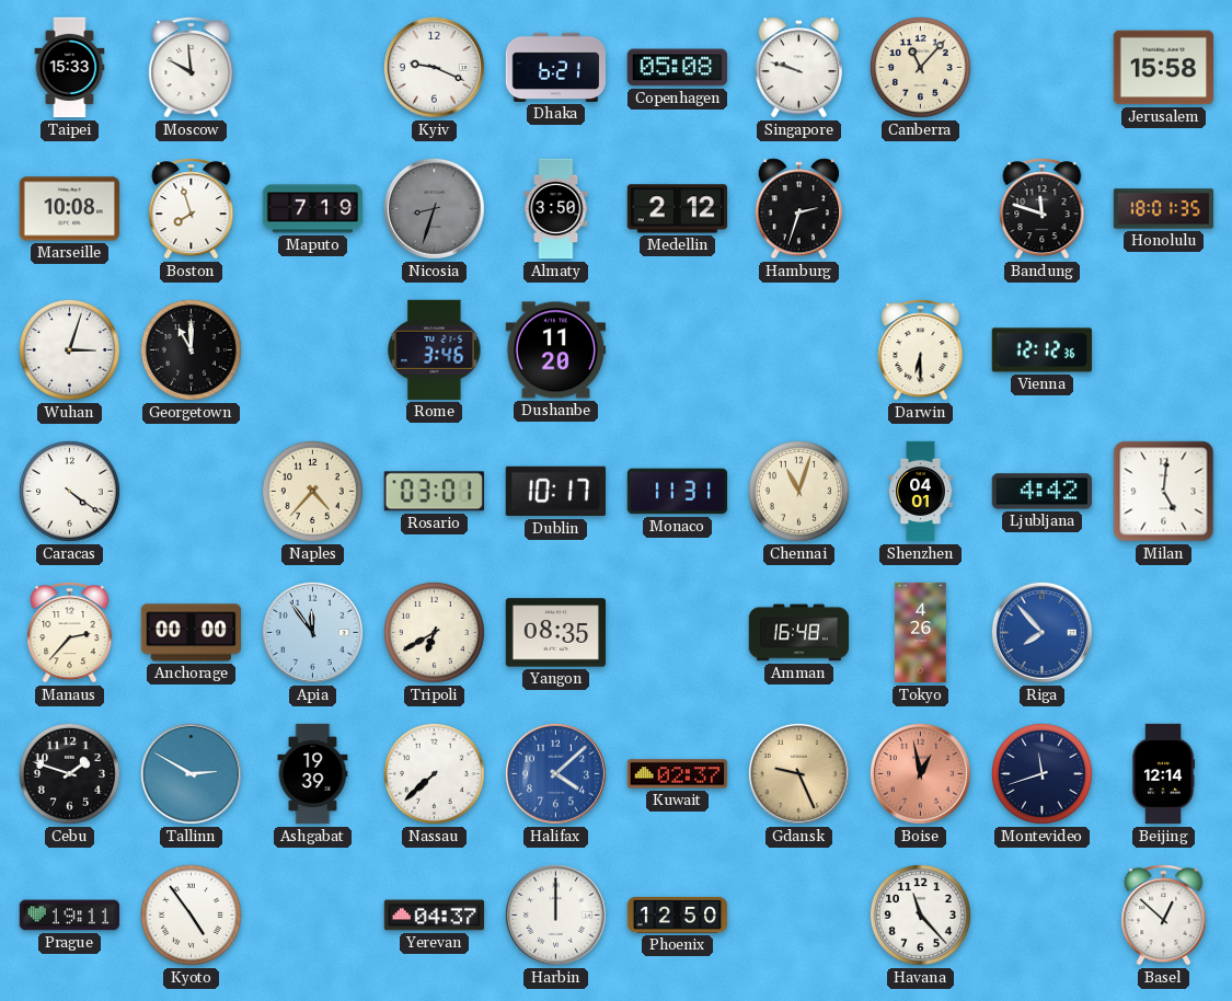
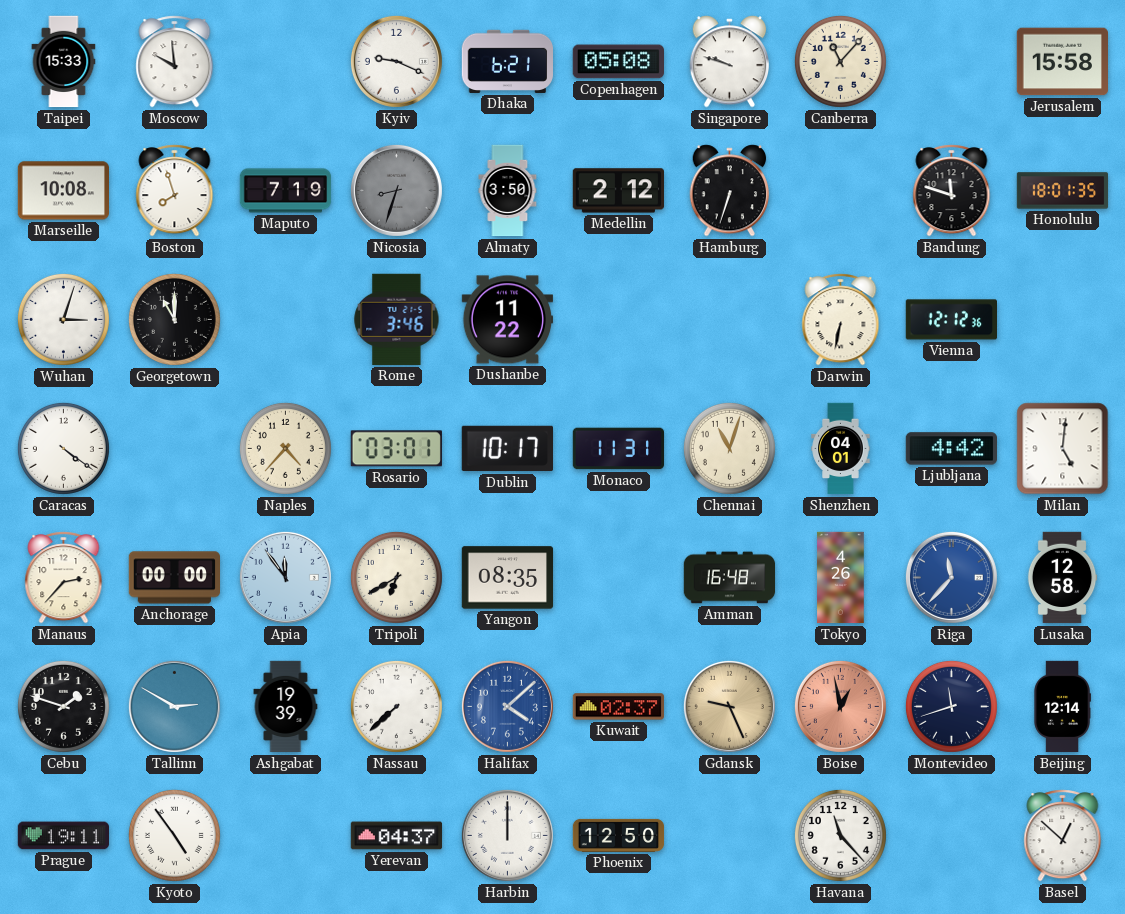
Hamburg: 2:33 -> 6:33 (730, 191)
Dushanbe: 11:20 -> 11:22 (508, 320)
Darwin: 6:30 -> 6:32 (841, 320)
Riga: 7:53 -> 11:37 (951, 577)
Lusaka: none -> 12:58 (1062, 578)
